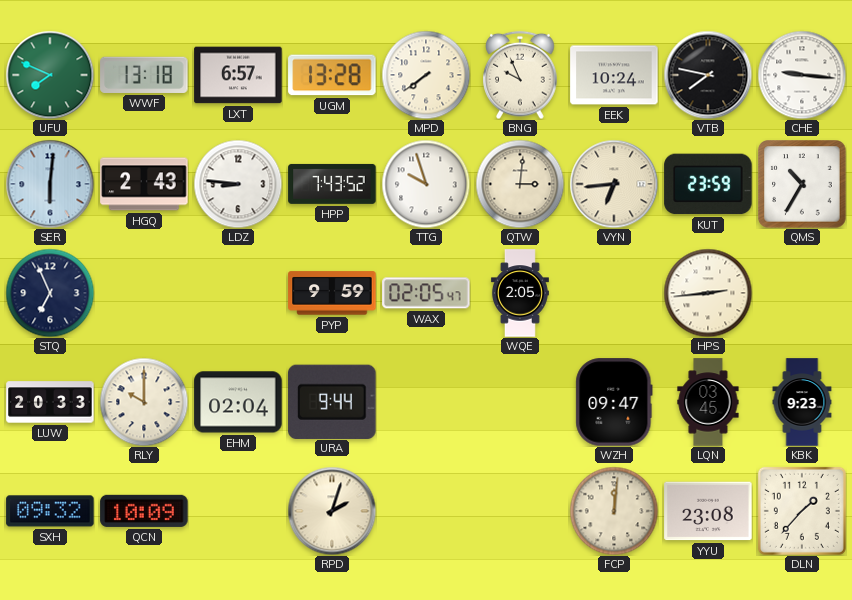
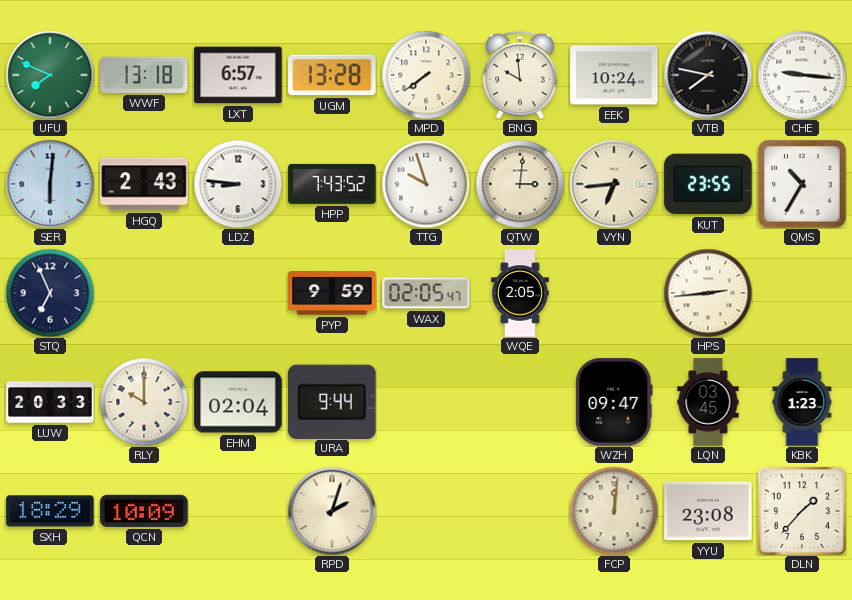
BNG: 9:56 -> 9:59 (520, 75)
KUT: 23:59 -> 23:55 (708, 184)
KBK: 9:23 -> 1:23 (802, 402)
SXH: 09:32 -> 18:29 (50, 511)
